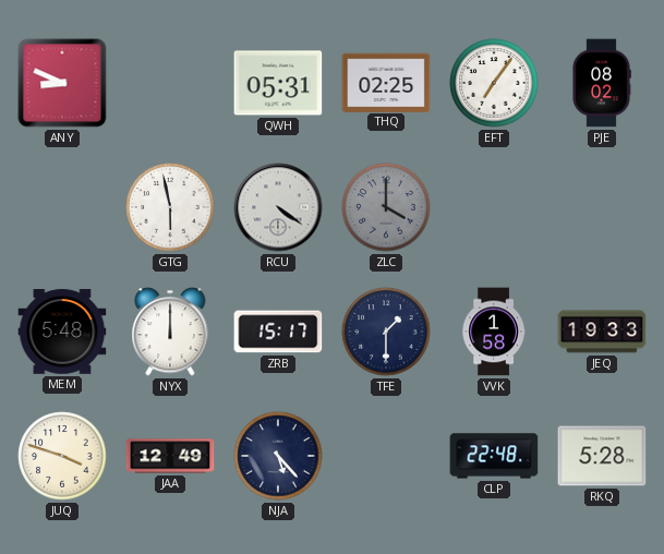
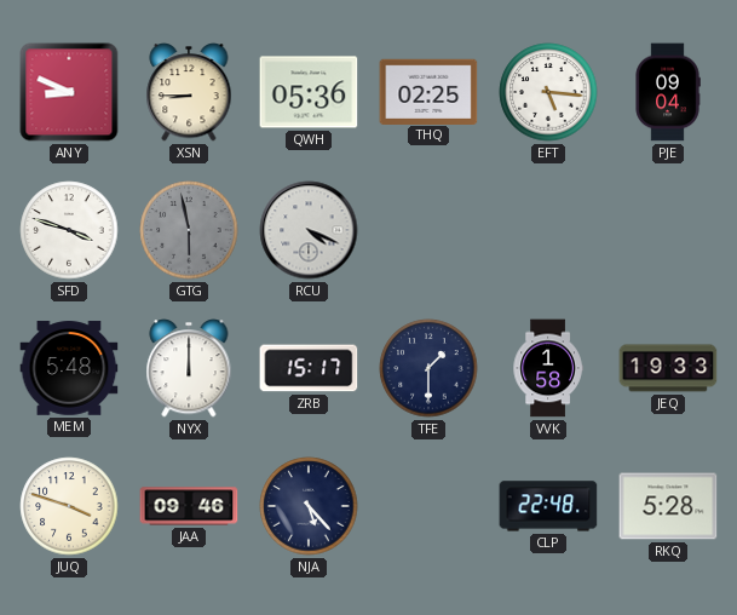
XSN: none -> 8:45 (189, 92)
QWH: 05:31 -> 05:36 (309, 92)
EFT: 7:06 -> 5:16 (548, 92)
PJE: 08:02 -> 09:04 (668, 92)
SFD: none -> 3:48 (69, 230)
GTG dial: white -> grey (189, 230)
RCU: 4:21 -> 4:19 (309, 230)
ZLC: 4:00 -> none (386, 207)
JAA: 12:49 -> 09:46 (189, 506)
